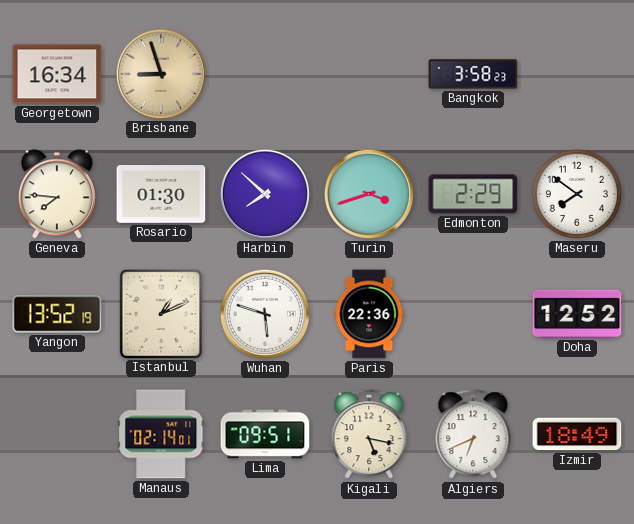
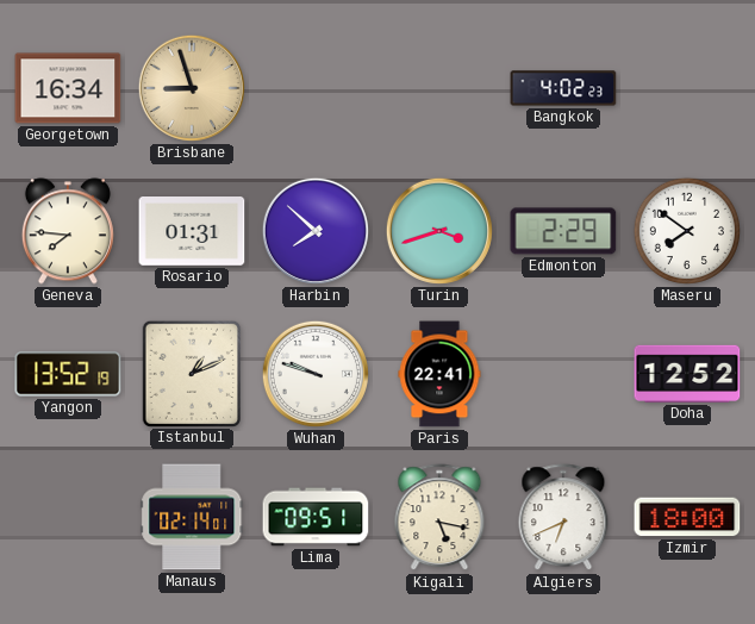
Bangkok: 3:58 -> 4:02 (563, 88)
Rosario: 01:30 -> 01:31 (192, 232)
Wuhan: 5:48 -> 9:48 (316, 374)
Paris: 22:36 -> 22:41 (439, 374)
Izmir: 18:49 -> 18:00 (687, 517)
